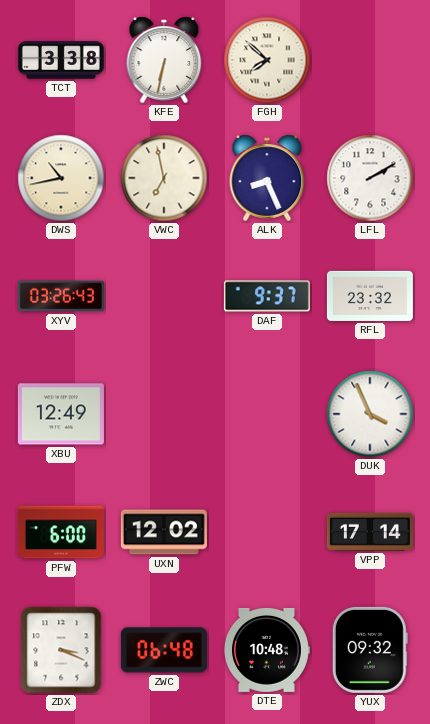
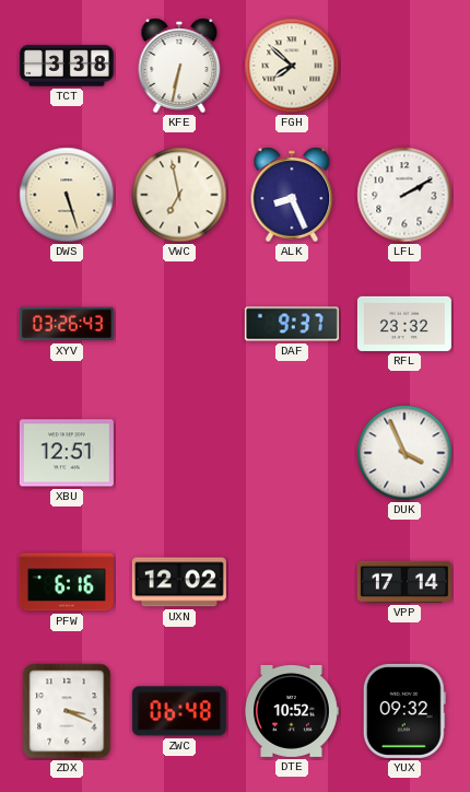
DWS: 10:43 -> 5:27 (67, 195)
XBU: 12:49 -> 12:51 (67, 453)
PFW: 6:00 -> 6:16 (67, 582)
DTE: 10:48 -> 10:52 (291, 711)
